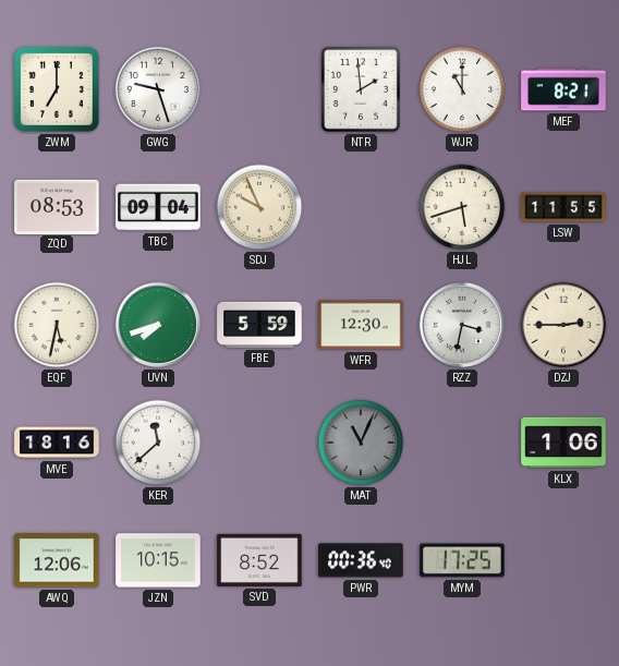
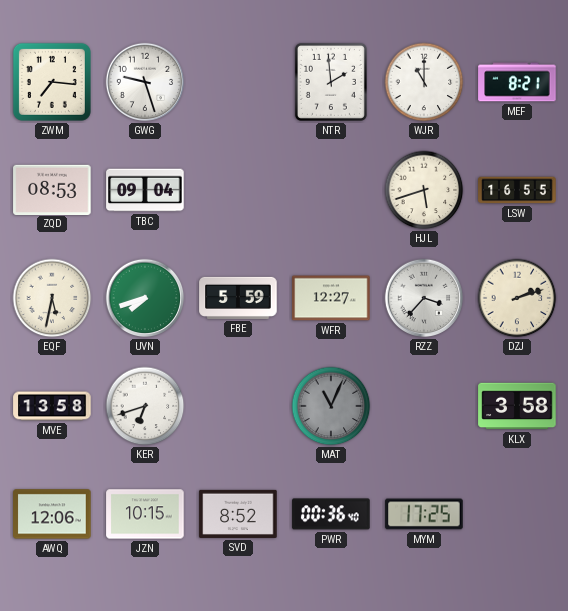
ZWM: 7:00 -> 7:16 (52, 82)
SDJ: 9:56 -> none (259, 207)
LSW: 11:55 -> 16:55 (517, 190)
WFR: 12:30 -> 12:27 (331, 298)
RZZ: 3:32 -> 3:37 (424, 298)
DZJ: 2:45 -> 2:12 (517, 298)
MVE: 18:16 -> 13:58 (52, 406)
KER: 11:38 -> 6:42 (145, 406)
KLX: 1:06 -> 3:58 (517, 406)
